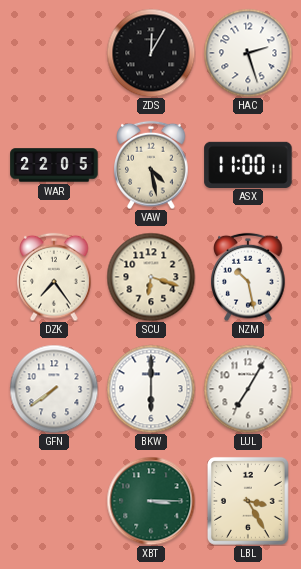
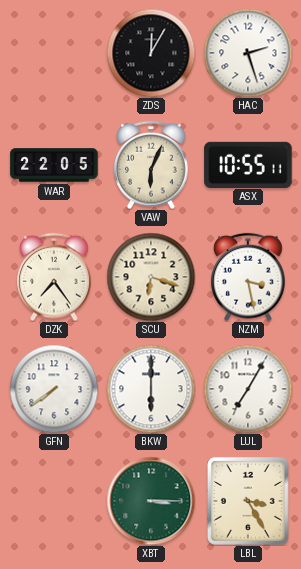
VAW: 4:28 -> 6:04 (151, 165)
ASX: 11:00 -> 10:55 (248, 164)
NZM: 10:28 -> 3:28 (248, 277)
